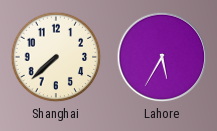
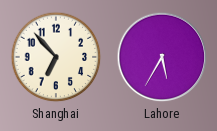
Shanghai: 7:38 -> 6:53 (56, 57)
